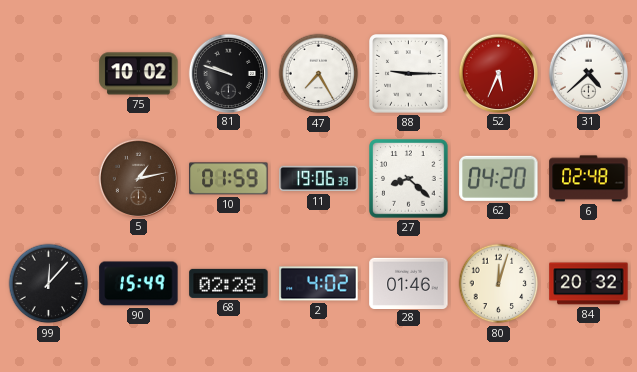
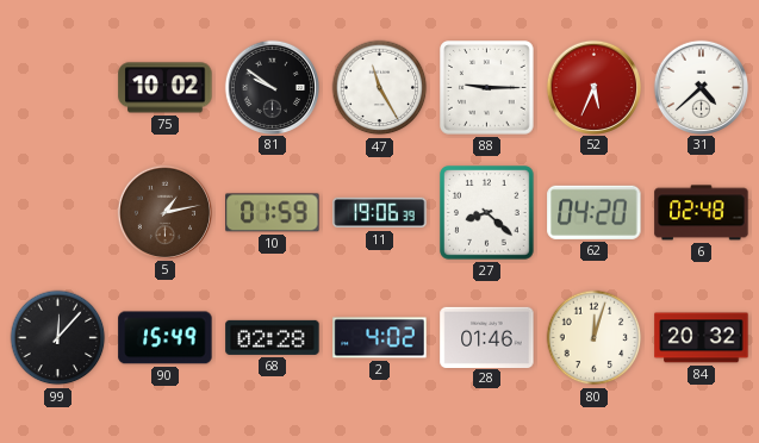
81: 9:48 -> 9:51 (272, 87)
47: 7:25 -> 11:25 (380, 88)
